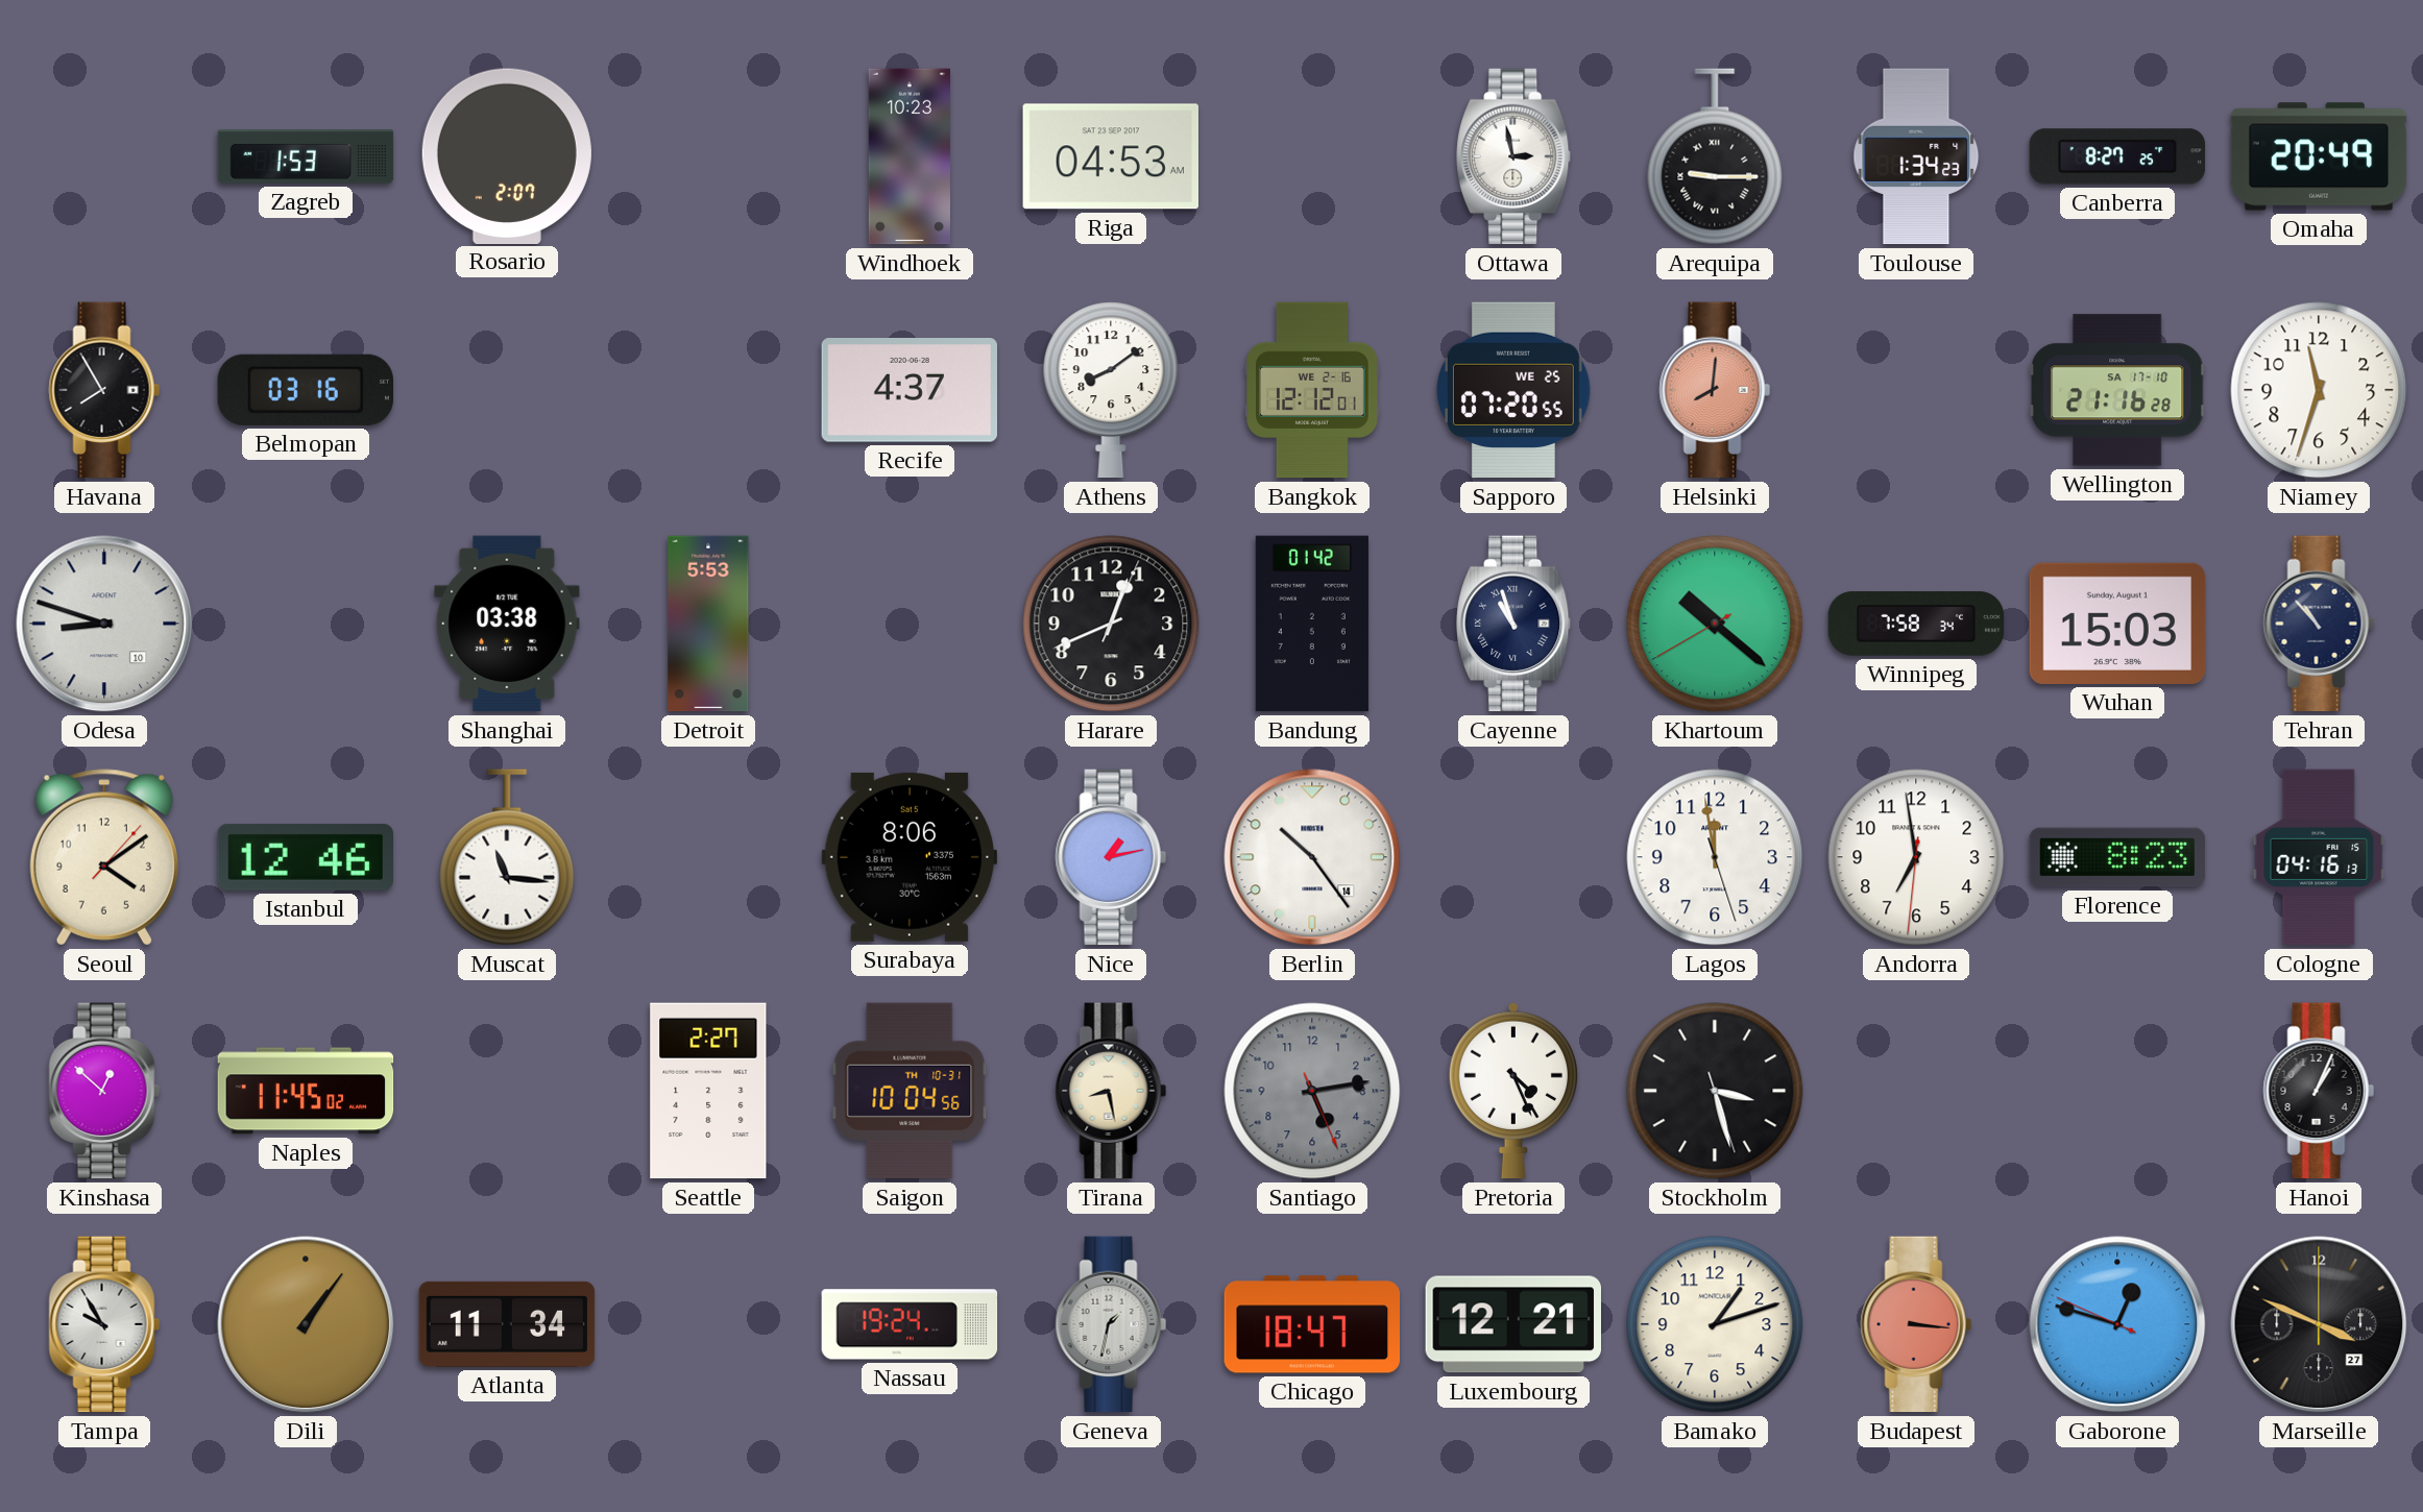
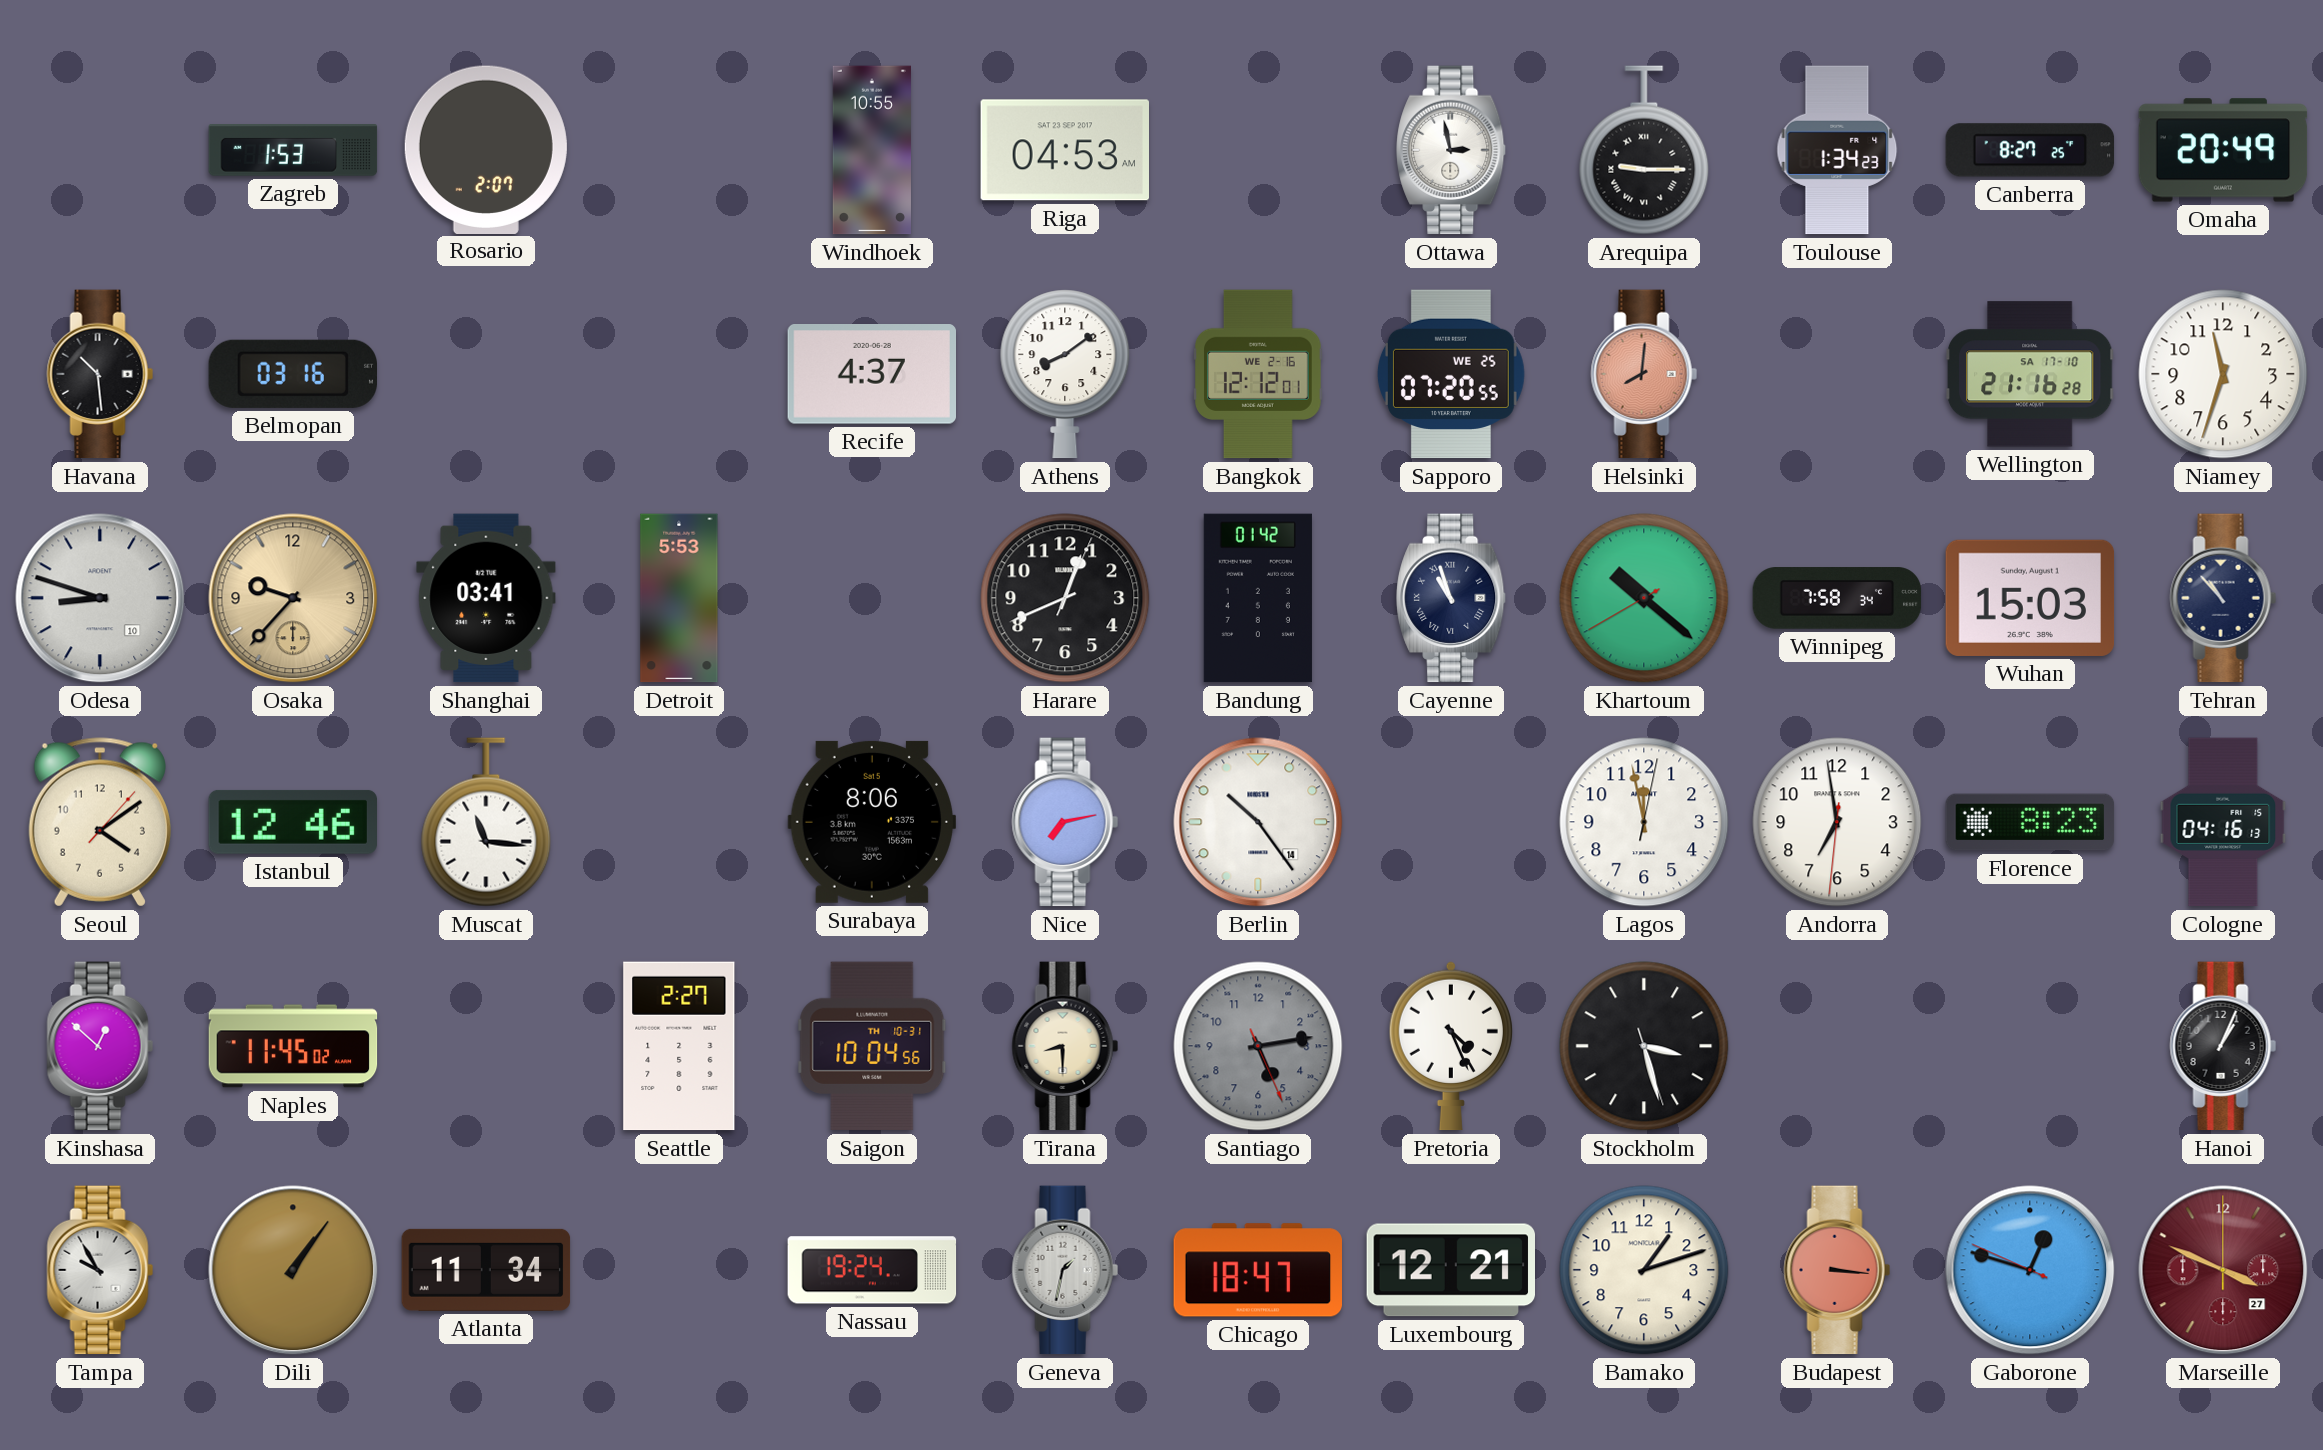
Windhoek: 10:23 -> 10:55 (872, 150)
Havana: 7:55 -> 10:29 (100, 374)
Osaka: none -> 9:37 (293, 598)
Shanghai: 03:38 -> 03:41 (486, 598)
Nice: 1:13 -> 7:13 (1065, 822)
Lagos: 11:58:27 -> 11:58:02 (1644, 822)
Tirana: 8:28 -> 8:30 (1065, 1046)
Marseille dial: black -> burgundy (2223, 1270)
